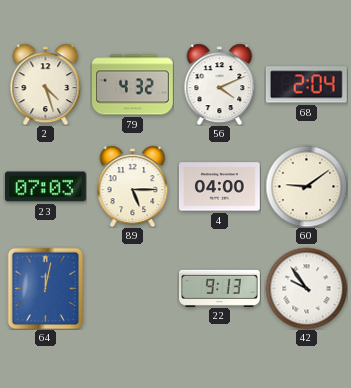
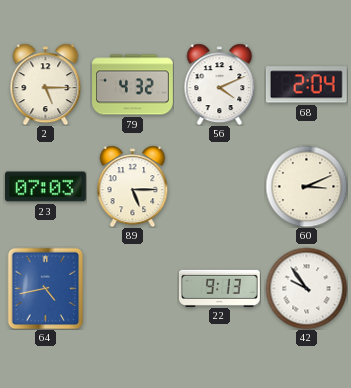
2: 4:27 -> 5:15 (46, 84)
4: 04:00 -> none (220, 187)
60: 9:09 -> 3:11 (306, 186)
64: 12:02 -> 4:43 (46, 288)
